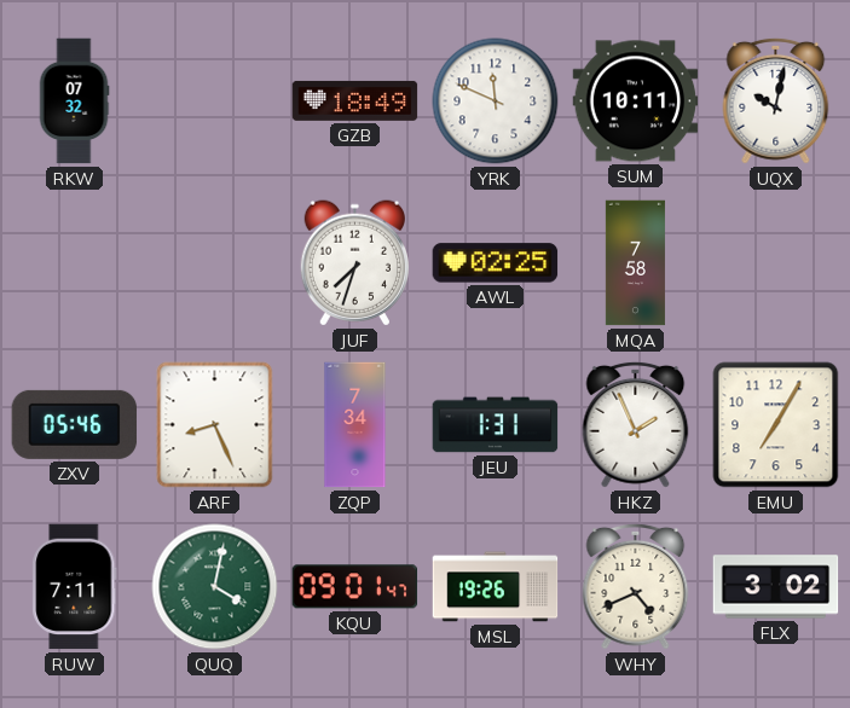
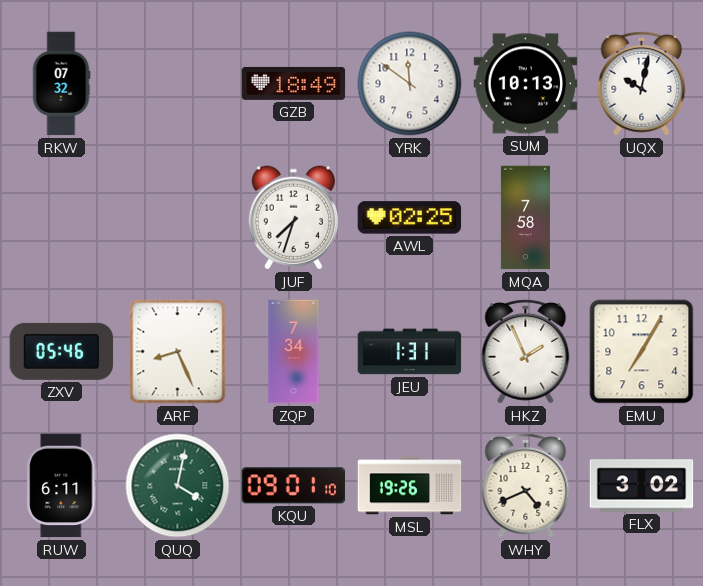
YRK: 11:49 -> 11:51 (410, 84)
SUM: 10:11 -> 10:13 (526, 84)
RUW: 7:11 -> 6:11 (62, 486)
KQU: 09:01:47 -> 09:01:10 (294, 486)
